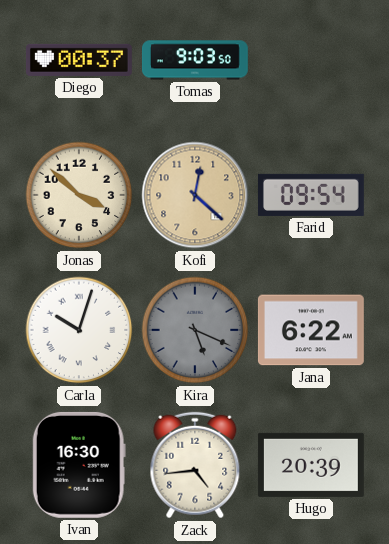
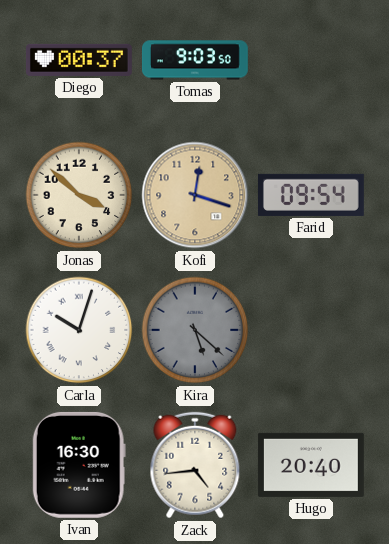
Kofi: 12:22 -> 12:18 (195, 195)
Kira: 5:19 -> 5:22 (195, 330)
Jana: 6:22 -> none (311, 330)
Hugo: 20:39 -> 20:40 (311, 465)
